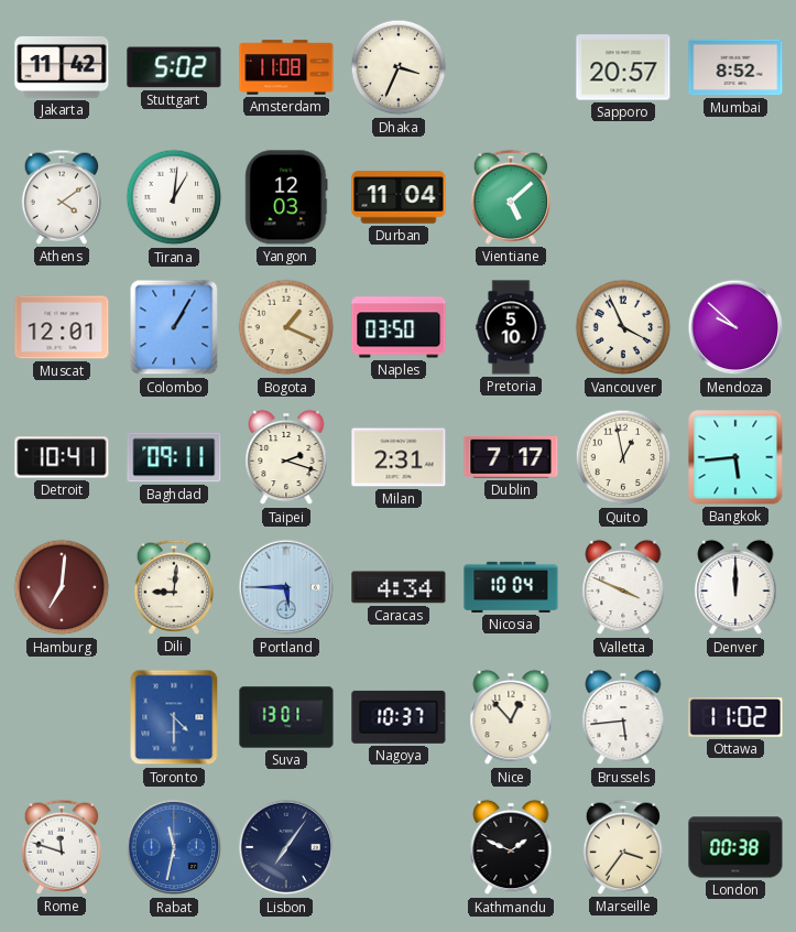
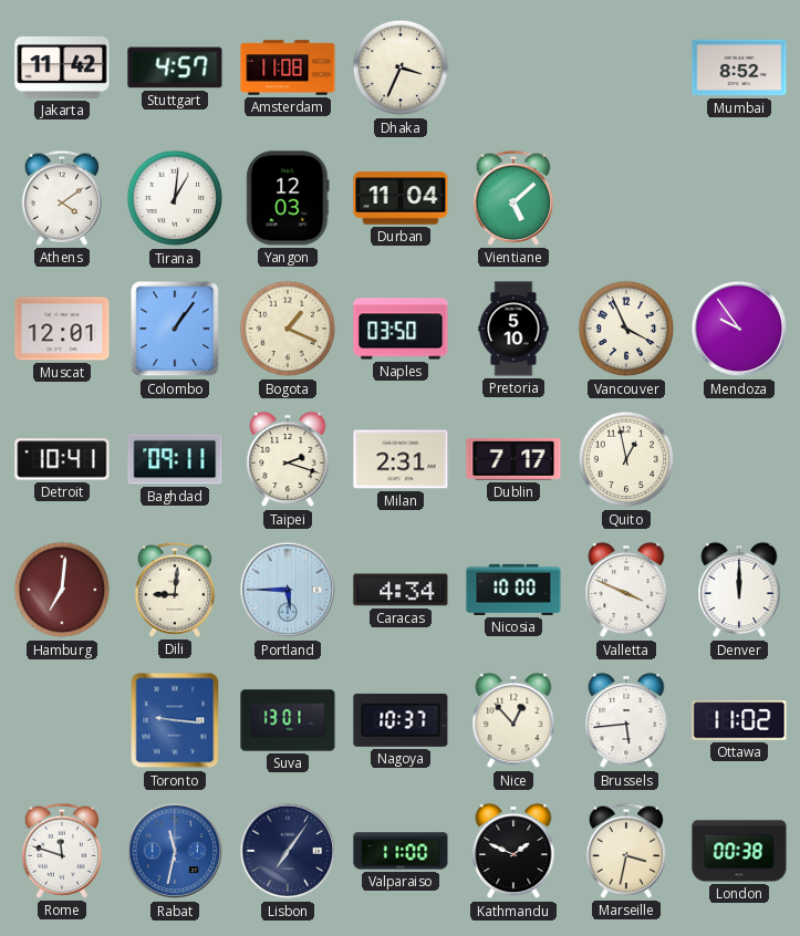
Stuttgart: 5:02 -> 4:57 (175, 67)
Sapporo: 20:57 -> none (623, 67)
Colombo: 1:05 -> 1:06 (175, 329)
Mendoza: 9:52 -> 9:54 (739, 329)
Bangkok: 5:44 -> none (735, 457)
Nicosia: 10:04 -> 10:00 (513, 590)
Toronto: 4:30 -> 9:16 (175, 720)
Valparaiso: none -> 11:00 (401, 851)
Marseille: 3:36 -> 3:32 (626, 851)
